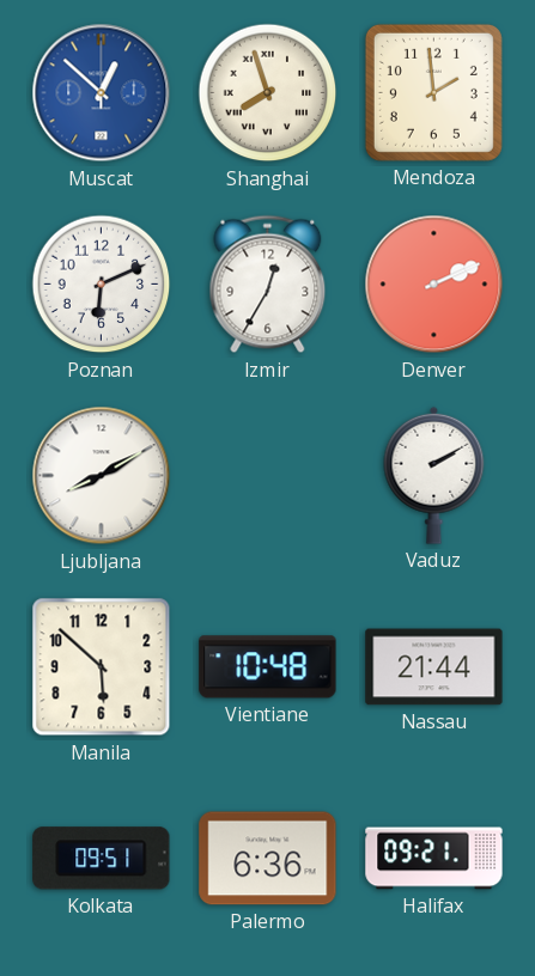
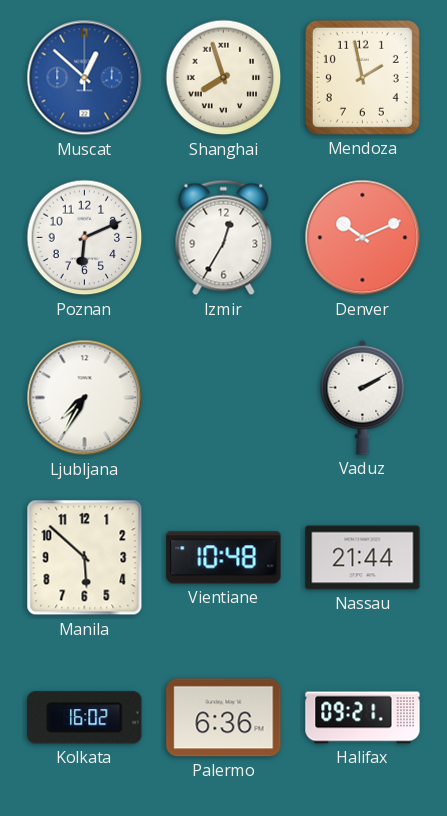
Mendoza: 1:59 -> 1:58 (362, 77)
Denver: 2:11 -> 10:11 (363, 238)
Ljubljana: 8:10 -> 7:35 (85, 398)
Kolkata: 09:51 -> 16:02 (85, 718)
